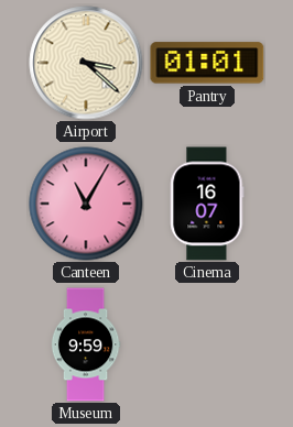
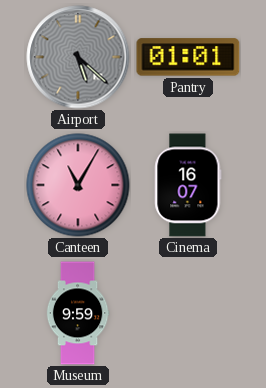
Airport: 3:22 -> 5:22 (78, 57)
Airport dial: cream -> grey (78, 57)
